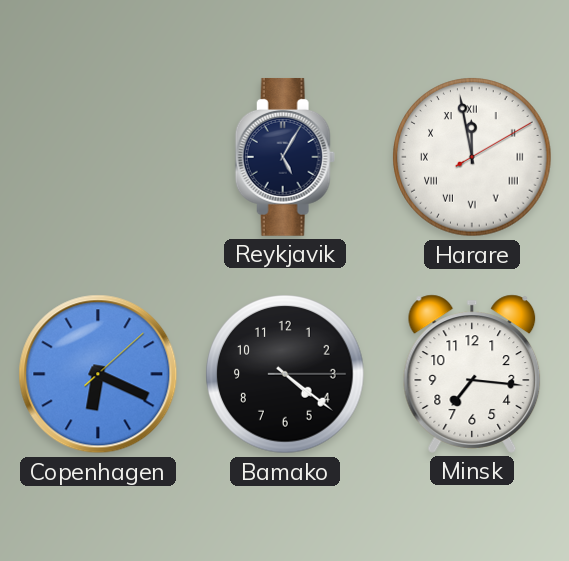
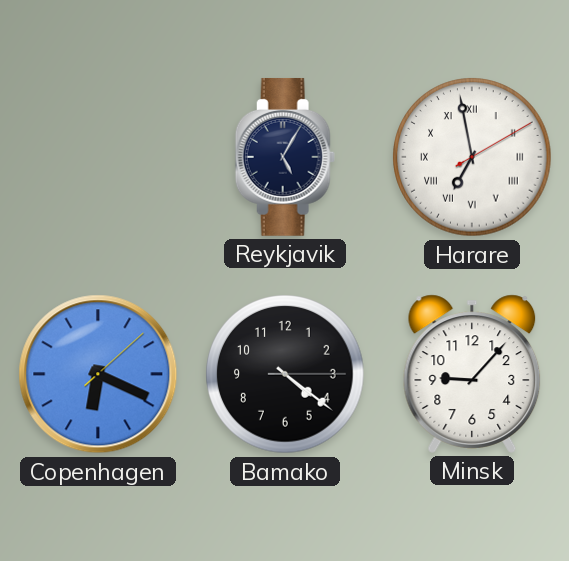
Harare: 11:58 -> 6:58 (472, 157)
Minsk: 7:16 -> 9:07 (472, 374)
